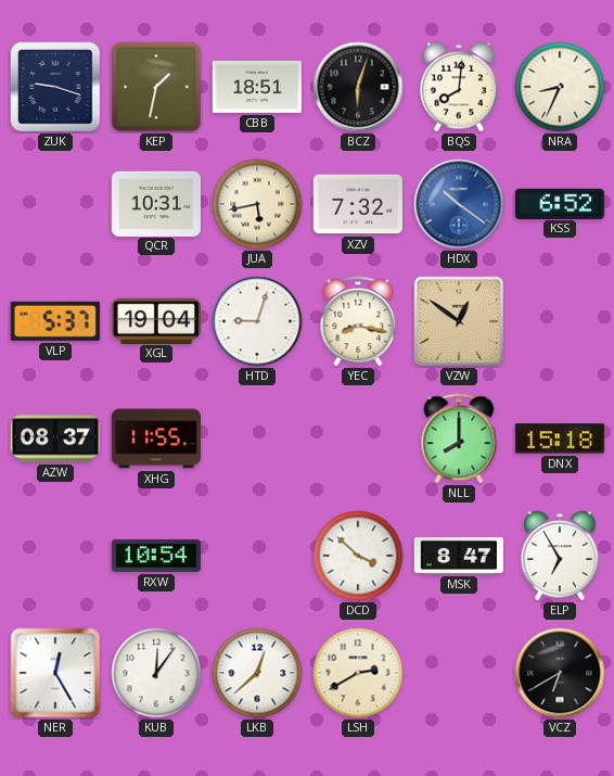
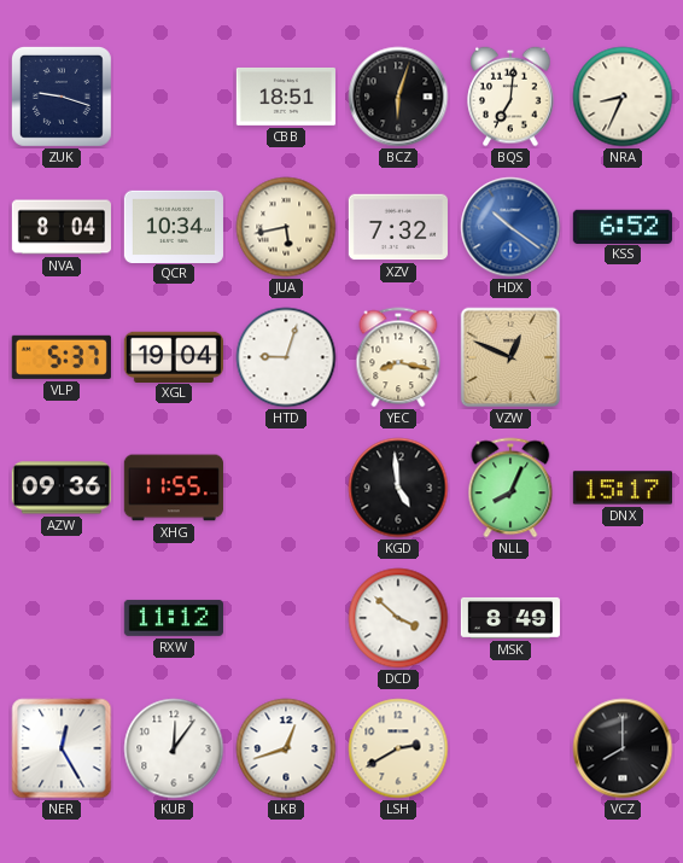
KEP: 1:32 -> none (156, 87)
BQS: 8:01 -> 7:01 (510, 97)
NVA: none -> 8:04 (60, 227)
QCR: 10:31 -> 10:34 (174, 226)
VZW: 12:51 -> 12:49 (510, 357)
AZW: 08:37 -> 09:36 (62, 488)
KGD: none -> 4:59 (398, 488)
NLL: 8:00 -> 8:04 (510, 488)
DNX: 15:18 -> 15:17 (623, 488)
RXW: 10:54 -> 11:12 (174, 618)
MSK: 8:47 -> 8:49 (510, 618)
ELP: 6:55 -> none (560, 556)
LKB: 12:38 -> 12:42 (286, 748)
VCZ: 6:40 -> 8:00 (623, 748)
